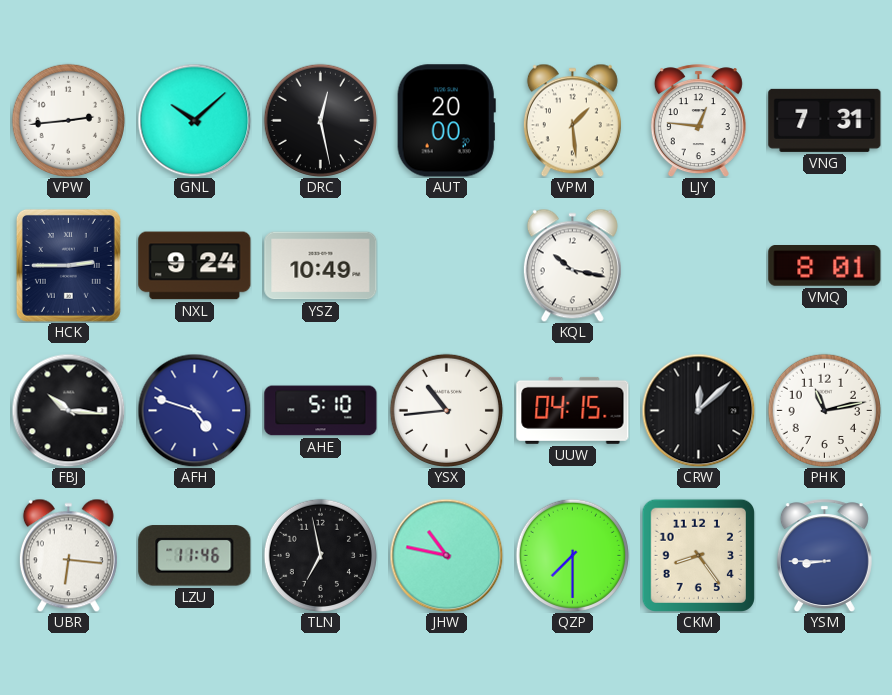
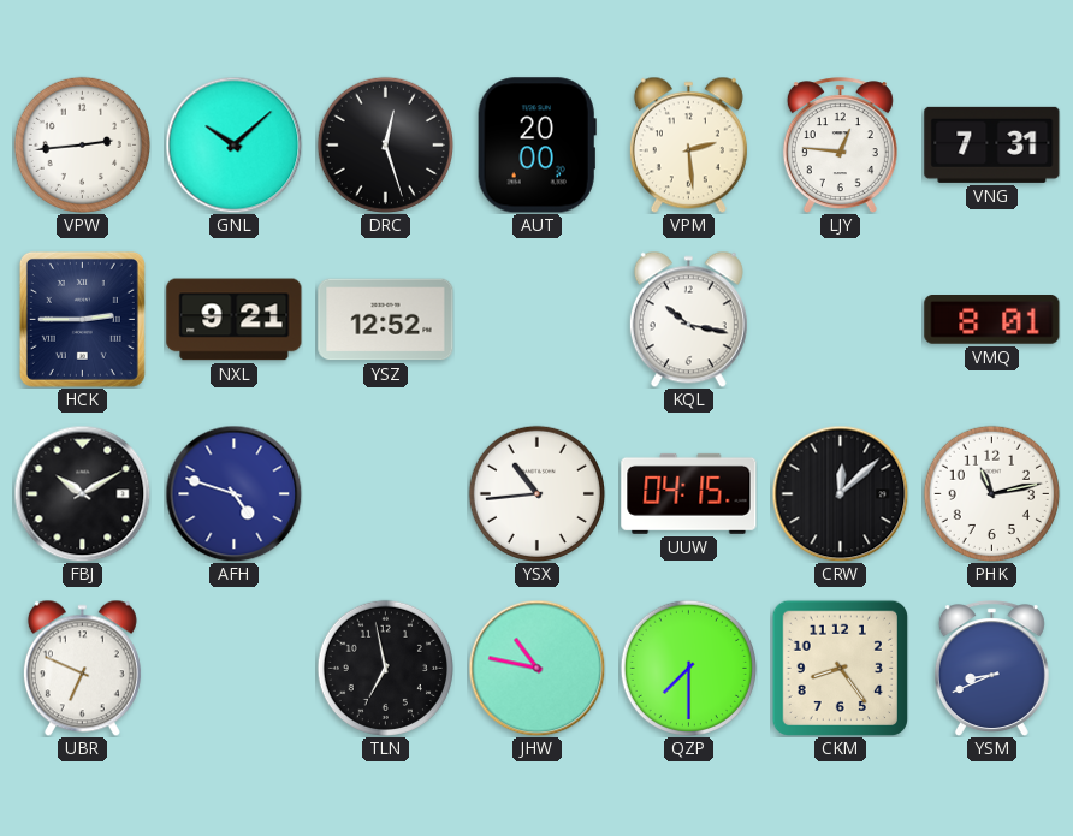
DRC: 12:28 -> 12:27 (385, 144)
VPM: 1:29 -> 2:29 (688, 144)
NXL: 9:24 -> 9:21 (235, 320)
YSZ: 10:49 -> 12:52 (386, 320)
FBJ: 10:16 -> 10:10 (82, 493)
AHE: 5:10 -> none (321, 411)
UBR: 6:16 -> 6:49 (82, 668)
LZU: 11:46 -> none (195, 556)
YSM: 8:45 -> 8:41 (991, 669)
